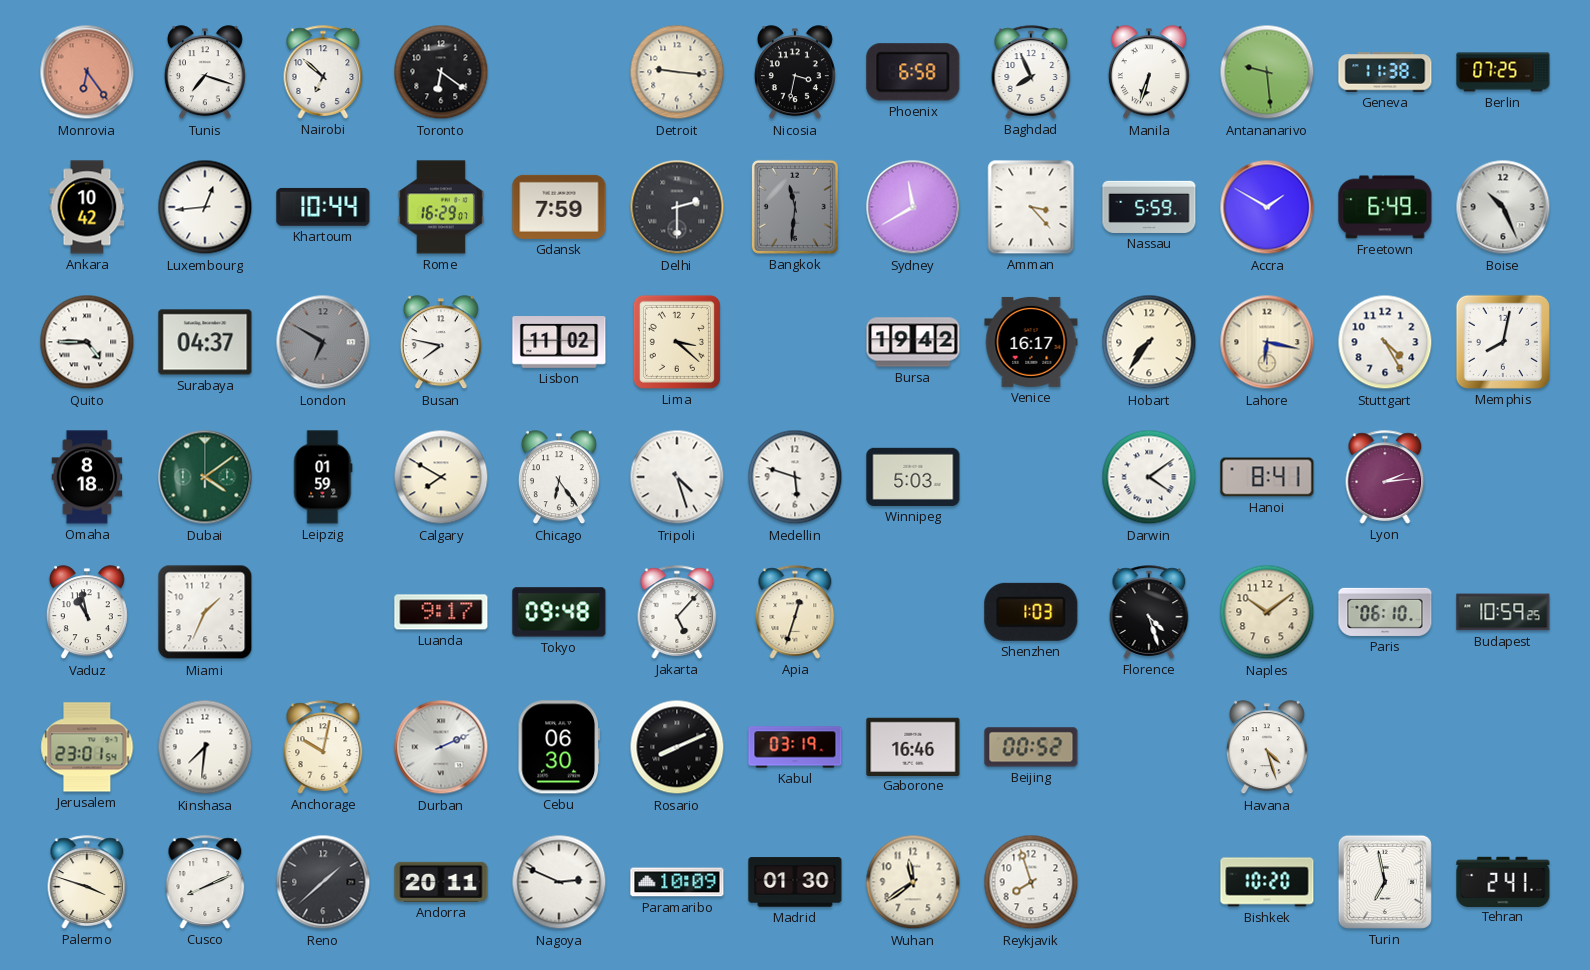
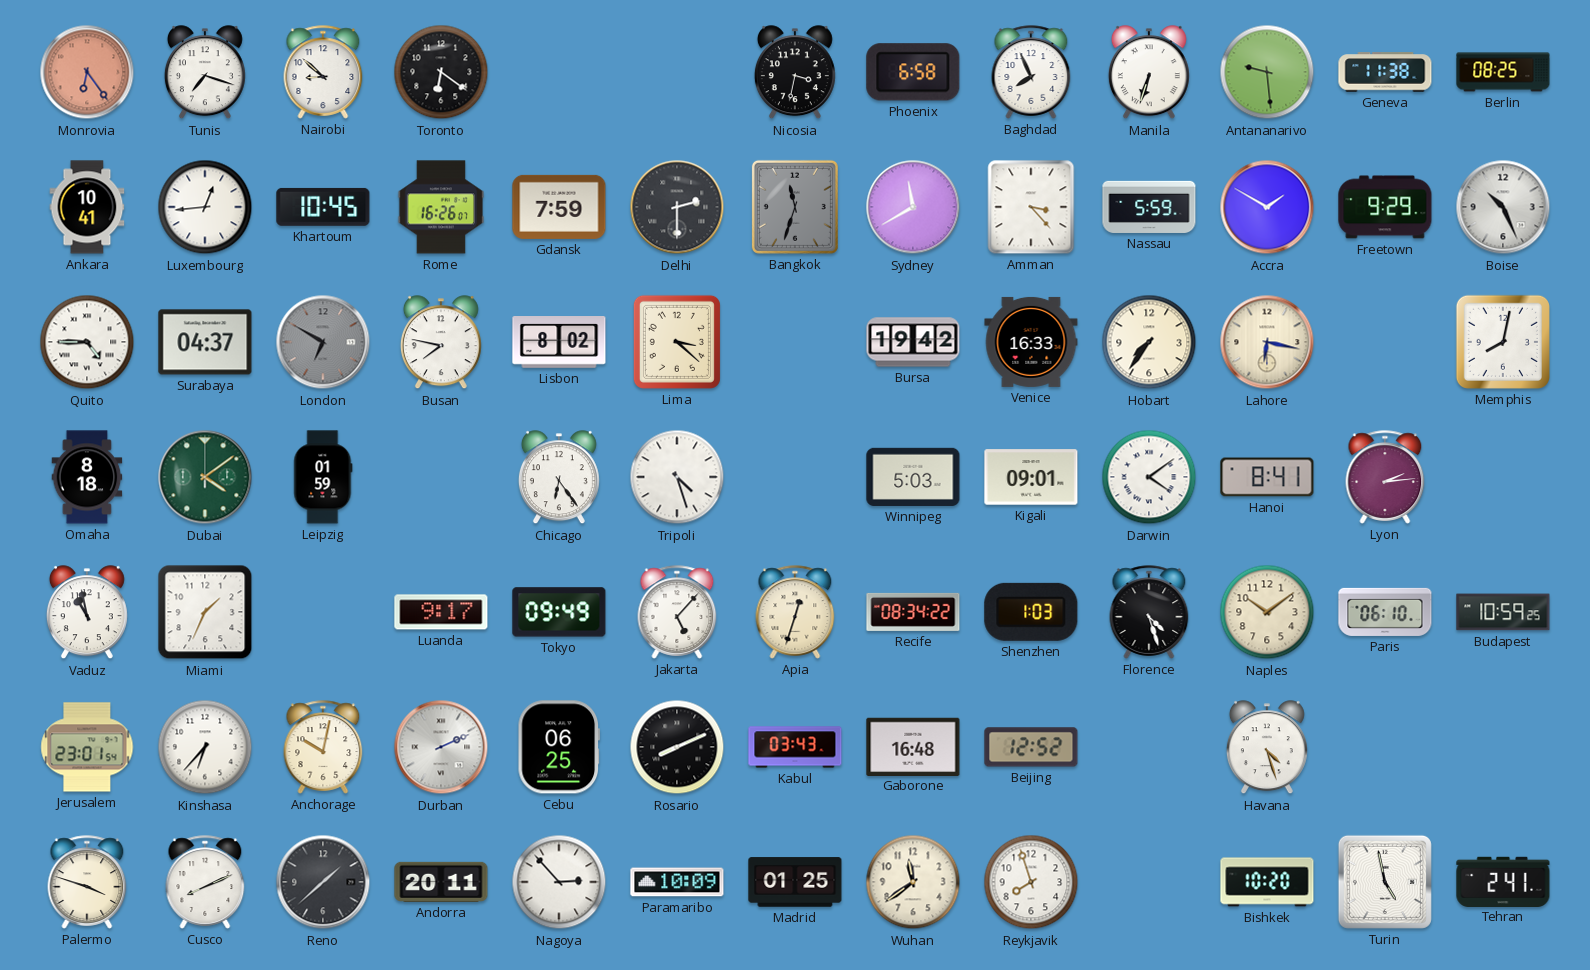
Nairobi: 6:52 -> 8:52 (323, 72)
Detroit: 9:16 -> none (677, 72)
Berlin: 07:25 -> 08:25 (1503, 72)
Ankara: 10:42 -> 10:41 (87, 207)
Khartoum: 10:44 -> 10:45 (323, 207)
Rome: 16:29 -> 16:26 (441, 207)
Bangkok: 11:31 -> 11:33 (795, 207)
Freetown: 6:49 -> 9:29 (1385, 207)
Lisbon: 11:02 -> 8:02 (559, 343)
Venice: 16:17 -> 16:33 (1031, 342)
Stuttgart: 4:25 -> none (1385, 342)
Calgary: 7:50 -> none (441, 477)
Medellin: 5:48 -> none (795, 477)
Kigali: none -> 09:01 (1031, 477)
Tokyo: 09:48 -> 09:49 (559, 612)
Recife: none -> 08:34 (913, 612)
Kinshasa: 7:31 -> 6:37 (205, 747)
Cebu: 06:30 -> 06:25 (558, 747)
Kabul: 03:19 -> 03:43 (795, 747)
Gaborone: 16:46 -> 16:48 (913, 746)
Beijing: 00:52 -> 12:52 (1031, 747)
Nagoya: 2:49 -> 2:53 (559, 882)
Madrid: 01:30 -> 01:25 (795, 882)
Turin: 6:58 -> 4:58 (1385, 882)
